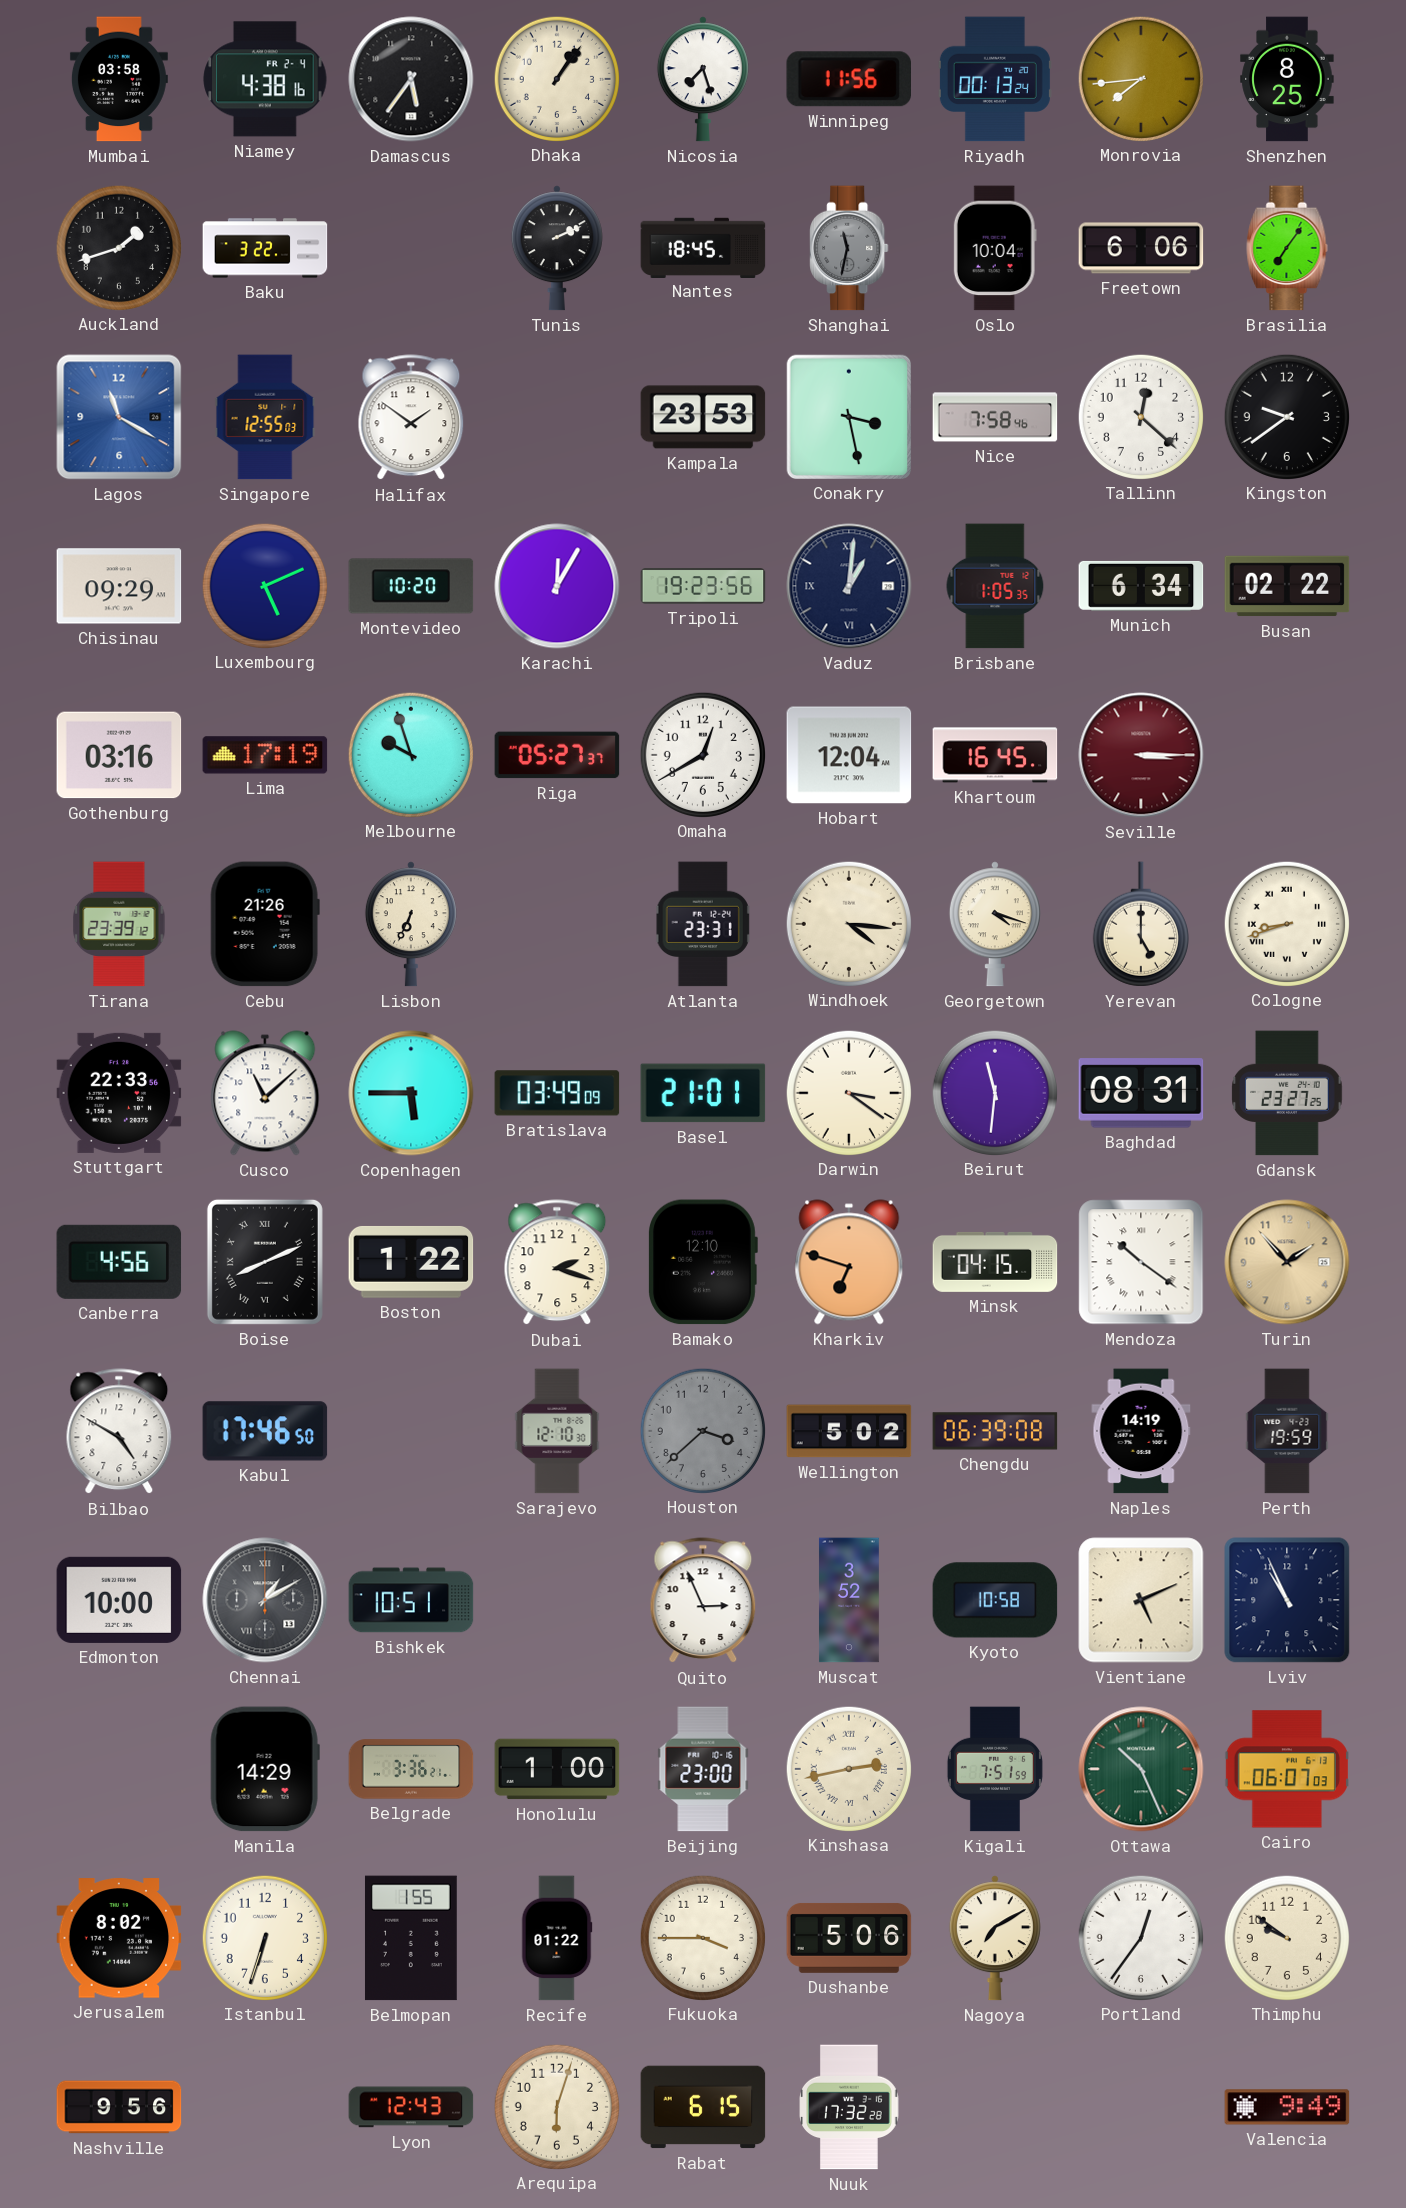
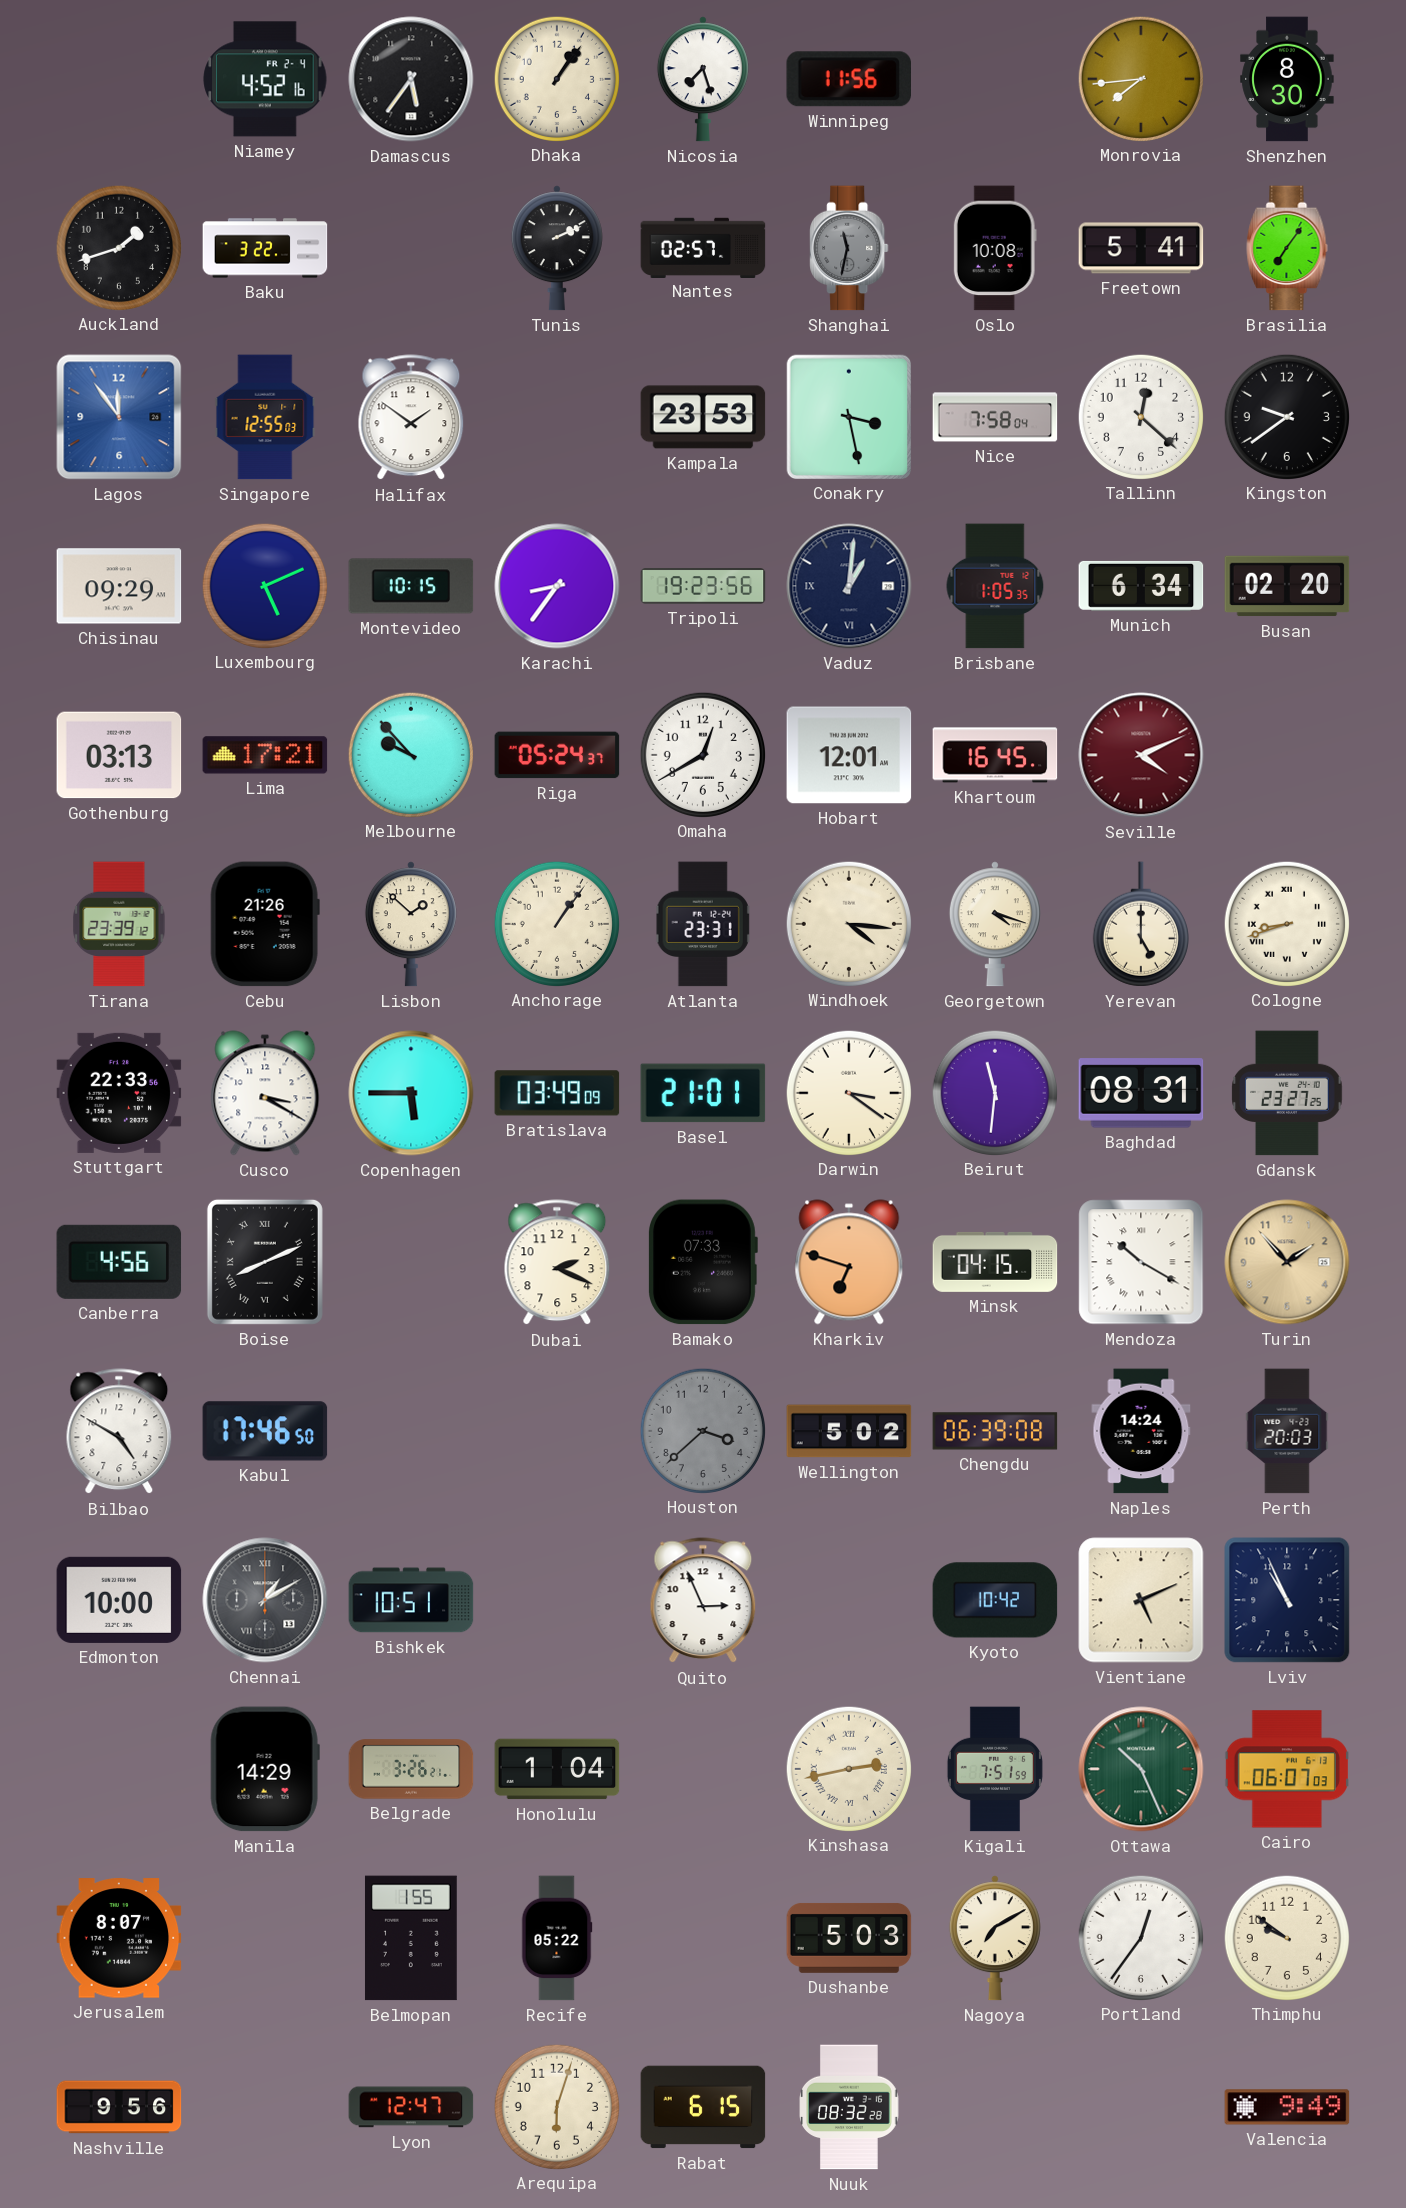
Mumbai: 03:58 -> none (119, 79)
Niamey: 4:38 -> 4:52 (265, 79)
Riyadh: 00:13 -> none (995, 79)
Shenzhen: 8:25 -> 8:30 (1287, 79)
Nantes: 18:45 -> 02:57 (703, 247)
Oslo: 10:04 -> 10:08 (995, 248)
Freetown: 6:06 -> 5:41 (1141, 248)
Lagos: 11:20 -> 11:54 (119, 417)
Nice: 7:58:46 -> 7:58:04 (995, 417)
Montevideo: 10:20 -> 10:15 (411, 586)
Karachi: 12:05 -> 8:36 (557, 586)
Busan: 02:22 -> 02:20 (1287, 586)
Gothenburg: 03:16 -> 03:13 (119, 755)
Lima: 17:19 -> 17:21 (265, 755)
Melbourne: 9:57 -> 9:53 (410, 754)
Riga: 05:27 -> 05:24 (557, 755)
Hobart: 12:04 -> 12:01 (849, 755)
Seville: 3:15 -> 4:11 (1141, 755)
Lisbon: 6:34 -> 1:52 (411, 924)
Anchorage: none -> 1:06 (556, 923)
Cusco: 11:08 -> 3:20 (265, 1093)
Boston: 1:22 -> none (411, 1262)
Dubai: 2:18 -> 2:19 (557, 1263)
Bamako: 12:10 -> 07:33 (703, 1262)
Mendoza: 10:21 -> 10:20 (1141, 1262)
Sarajevo: 12:10 -> none (557, 1431)
Naples: 14:19 -> 14:24 (1141, 1431)
Perth: 19:59 -> 20:03 (1287, 1431)
Muscat: 3:52 -> none (849, 1600)
Kyoto: 10:58 -> 10:42 (995, 1600)
Belgrade: 3:36 -> 3:26 (411, 1769)
Honolulu: 1:00 -> 1:04 (557, 1769)
Beijing: 23:00 -> none (703, 1769)
Jerusalem: 8:02 -> 8:07 (119, 1938)
Istanbul: 6:33 -> none (264, 1937)
Recife: 01:22 -> 05:22 (557, 1938)
Fukuoka: 3:45 -> none (702, 1937)
Dushanbe: 5:06 -> 5:03 (849, 1938)
Lyon: 12:43 -> 12:47 (411, 2107)
Nuuk: 17:32 -> 08:32 (849, 2107)
